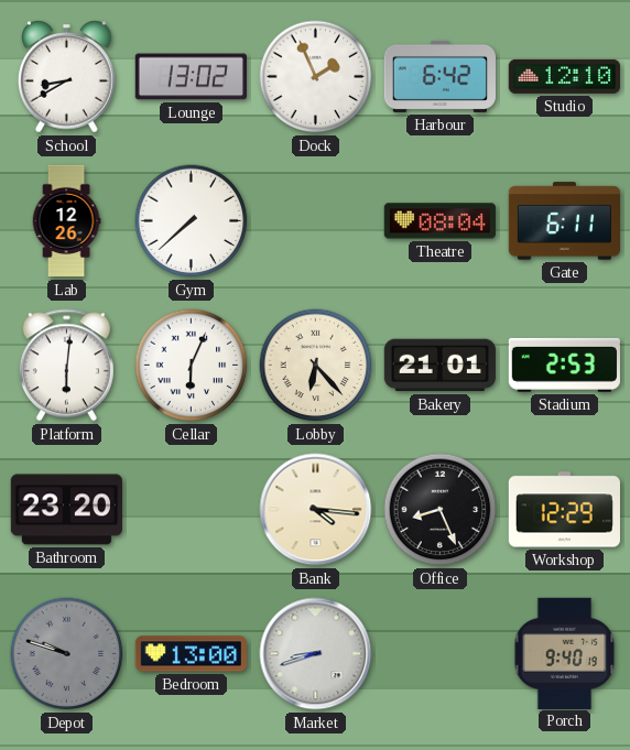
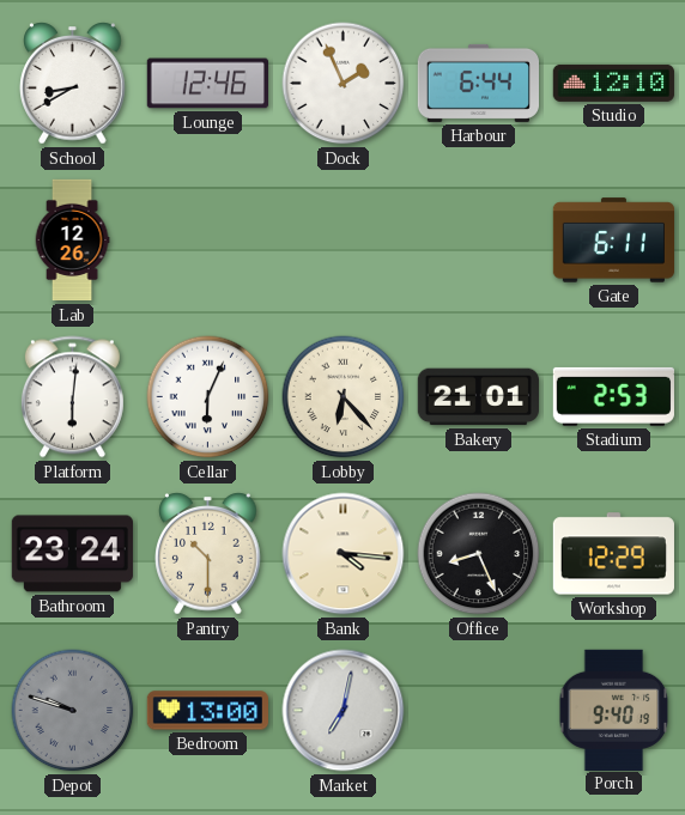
Lounge: 13:02 -> 12:46 (207, 84)
Harbour: 6:42 -> 6:44 (478, 83)
Gym: 7:38 -> none (192, 221)
Theatre: 08:04 -> none (439, 221)
Bathroom: 23:20 -> 23:24 (72, 554)
Pantry: none -> 10:30 (208, 554)
Market: 8:42 -> 7:02 (344, 711)
